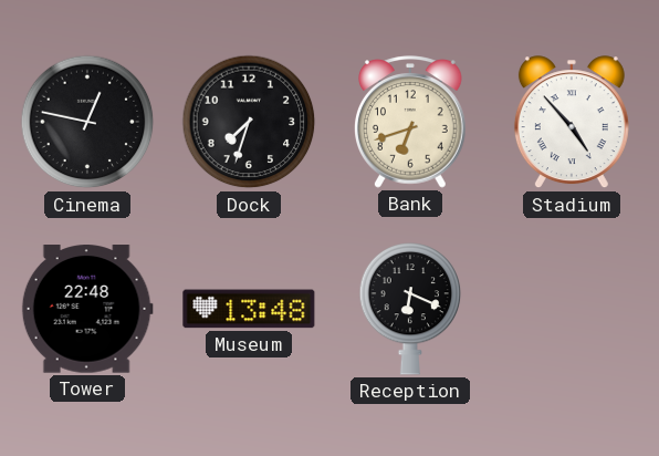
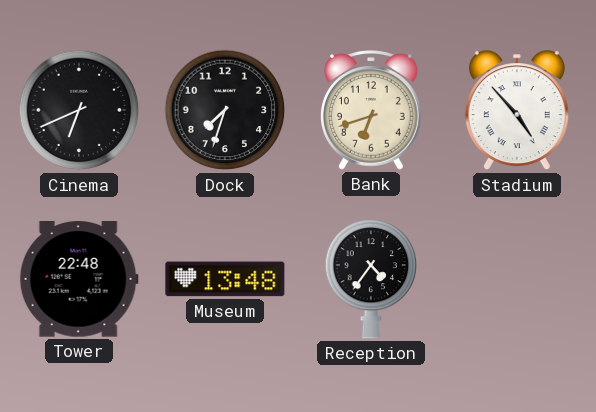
Cinema: 12:47 -> 6:41 (79, 110)
Reception: 6:19 -> 4:36 (371, 279)
